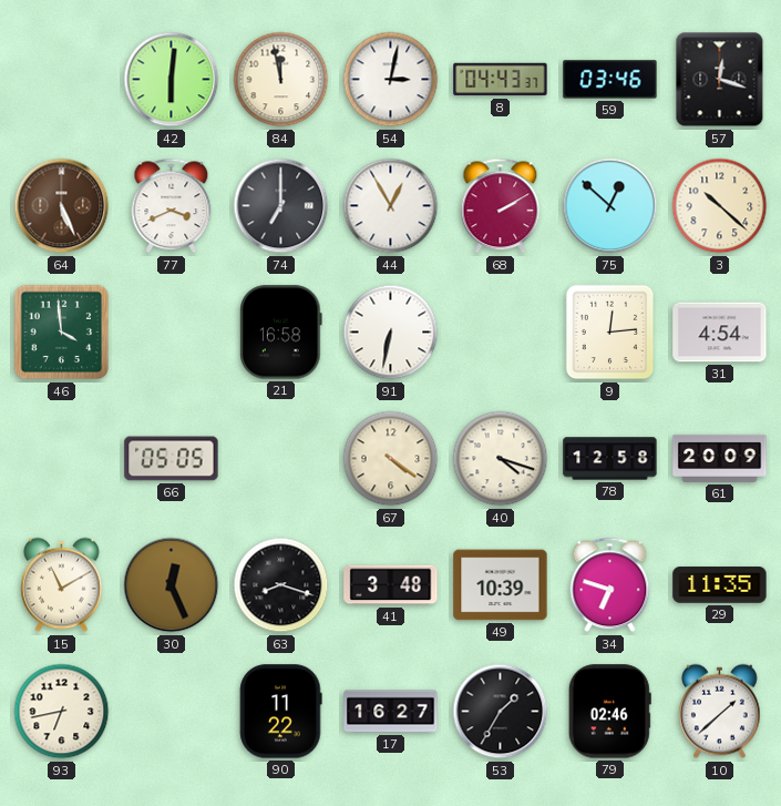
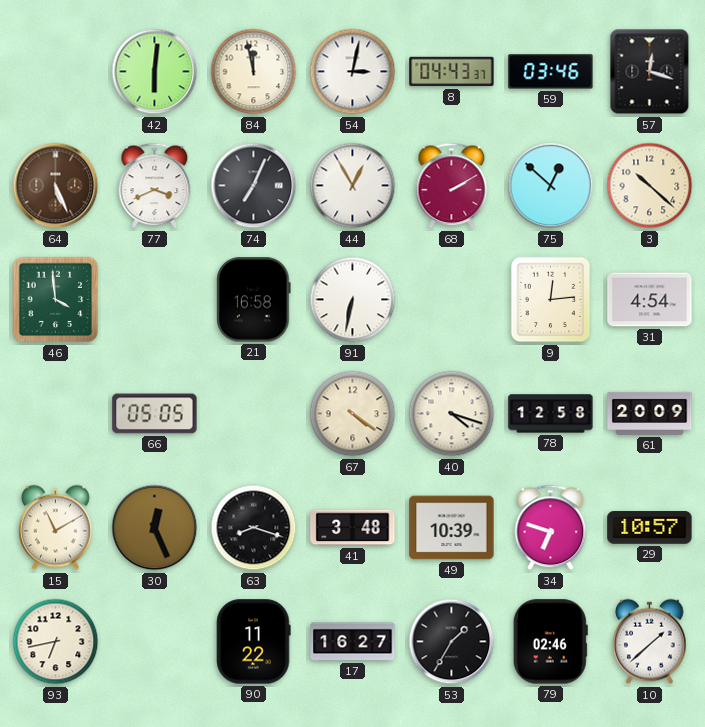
74: 7:00 -> 7:04 (254, 186)
29: 11:35 -> 10:57 (650, 528)
